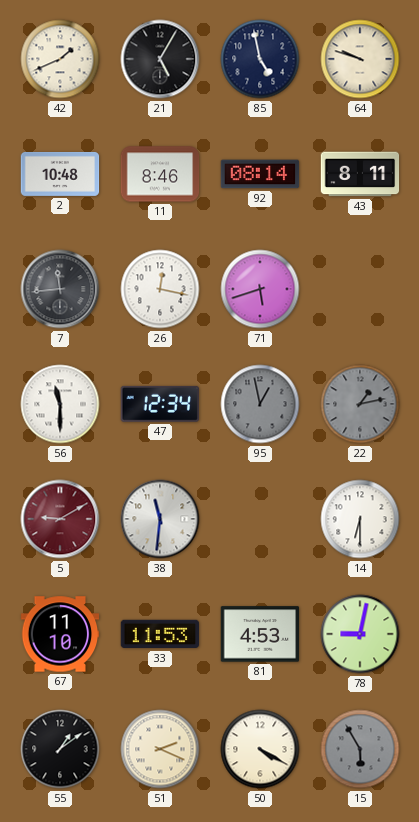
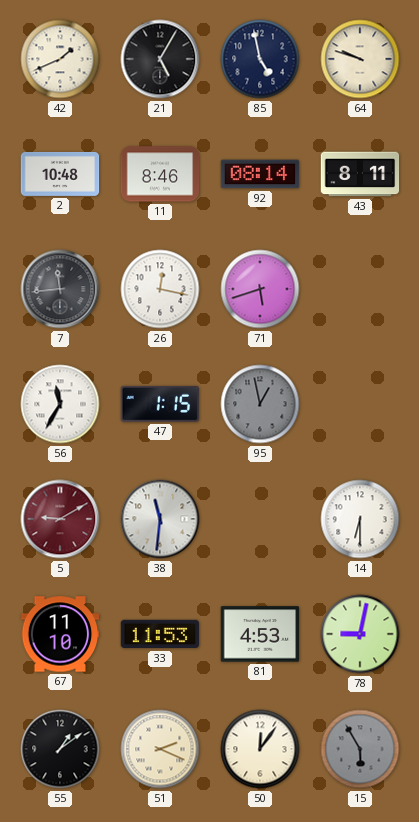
56: 11:30 -> 11:35 (60, 404)
47: 12:34 -> 1:15 (159, 404)
22: 1:13 -> none (360, 404)
50: 4:20 -> 12:06 (260, 749)
